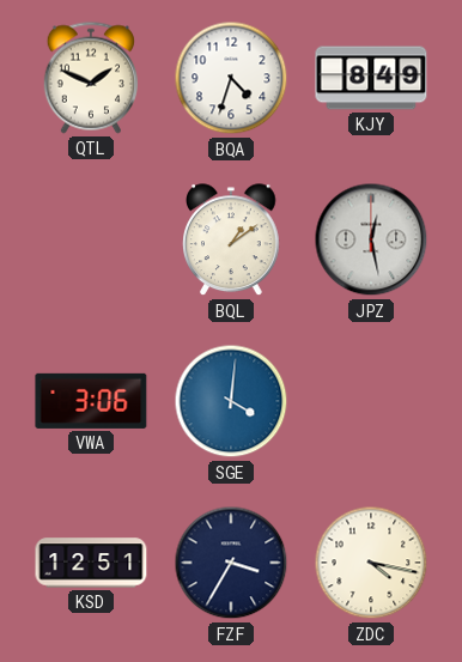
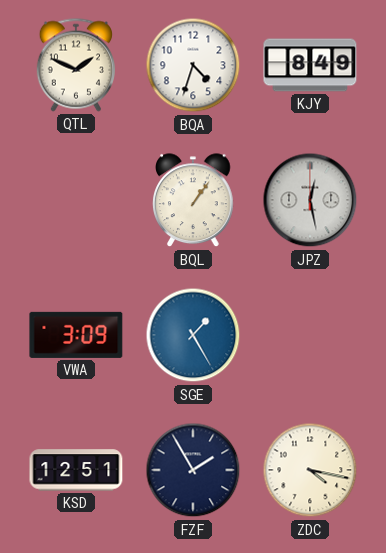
BQL: 1:09 -> 1:06 (194, 201)
VWA: 3:06 -> 3:09 (76, 335)
SGE: 4:01 -> 1:25 (193, 335)
FZF: 3:35 -> 1:55 (193, 470)
